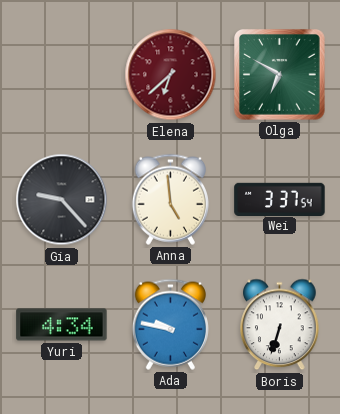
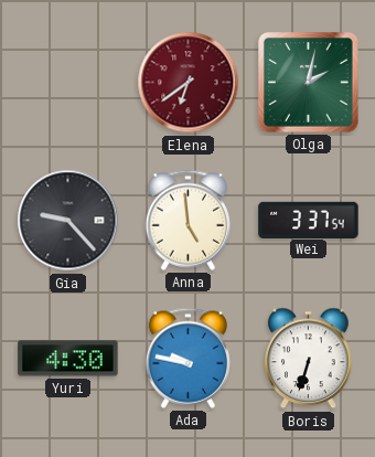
Elena: 6:38 -> 6:39 (189, 83)
Olga: 6:50 -> 2:02 (309, 83)
Yuri: 4:34 -> 4:30 (68, 359)
